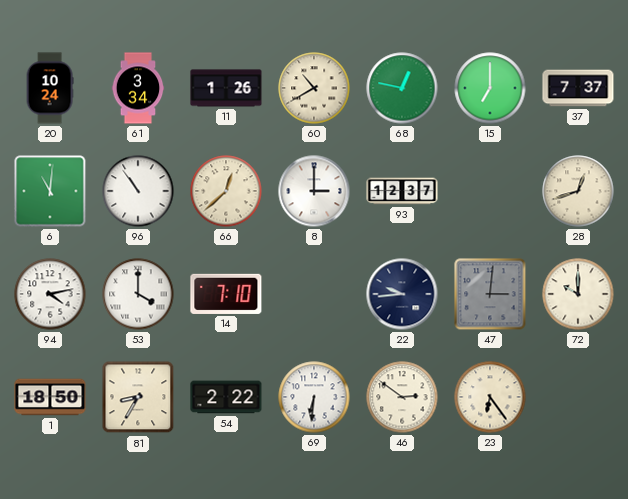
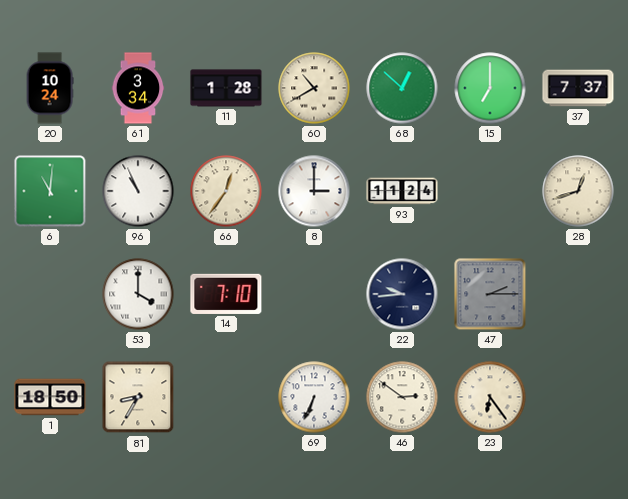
11: 1:26 -> 1:28 (226, 88)
68: 12:47 -> 12:52 (402, 88)
96: 10:54 -> 10:56 (138, 191)
66: 12:38 -> 12:36 (226, 191)
93: 12:37 -> 11:24 (402, 191)
94: 4:13 -> none (50, 294)
47: 3:01 -> 2:15 (490, 294)
72: 10:00 -> none (578, 294)
54: 2:22 -> none (226, 397)
69: 6:31 -> 6:34 (314, 397)
